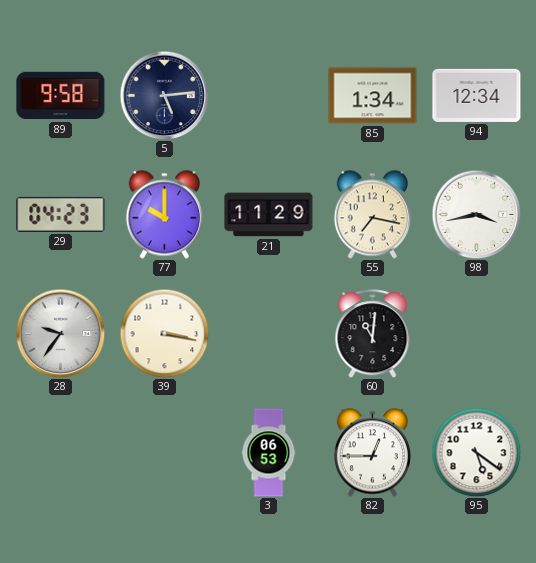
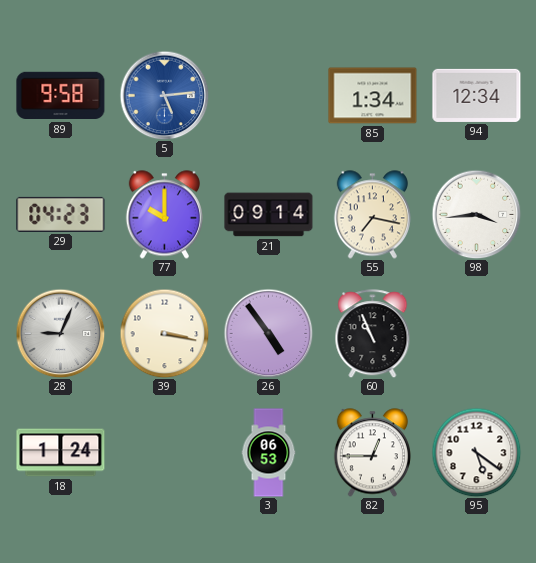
5 dial: navy -> blue (164, 95)
21: 11:29 -> 09:14 (269, 215)
98: 3:43 -> 3:44 (476, 214)
28: 9:36 -> 9:04 (60, 333)
26: none -> 4:54 (268, 333)
60: 11:01 -> 10:56 (373, 334)
18: none -> 1:24 (61, 453)
